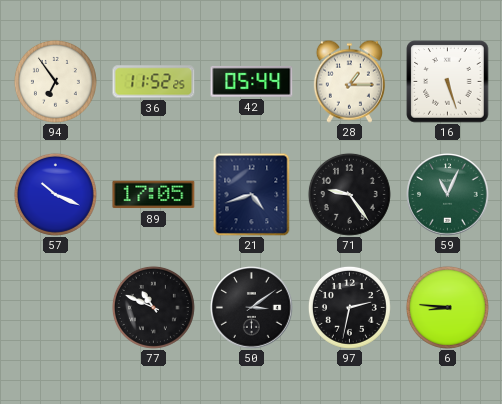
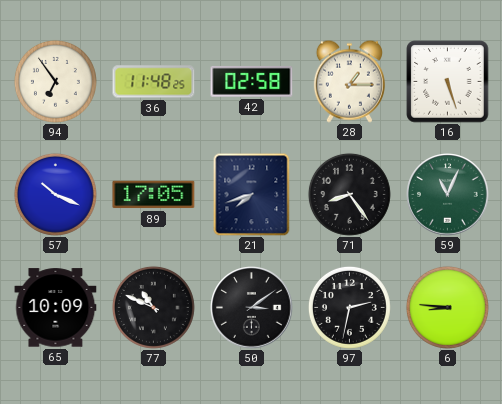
36: 11:52 -> 11:48 (154, 82)
42: 05:44 -> 02:58 (252, 81)
21: 4:42 -> 7:42 (252, 194)
71: 9:24 -> 8:24 (349, 194)
65: none -> 10:09 (56, 308)
